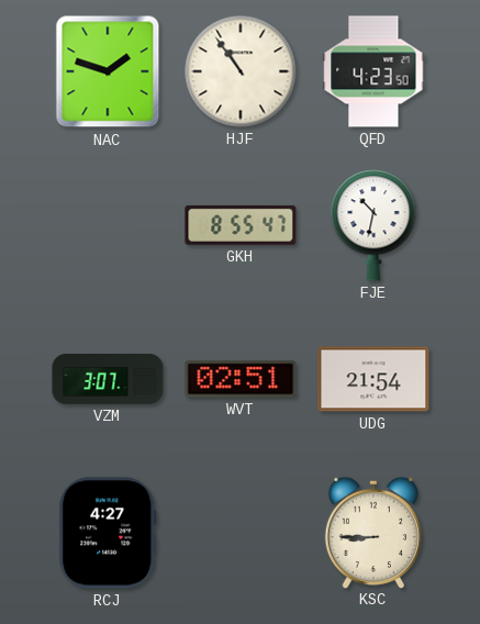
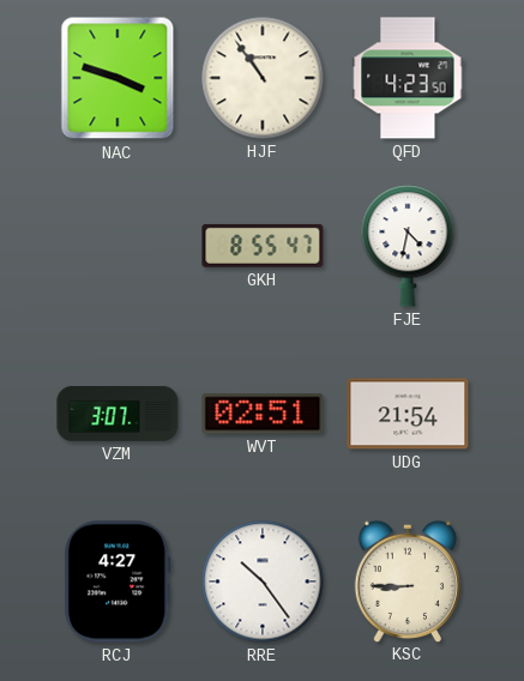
NAC: 1:48 -> 3:48 (118, 78)
FJE: 10:32 -> 4:32 (408, 246)
RRE: none -> 10:24 (263, 581)
